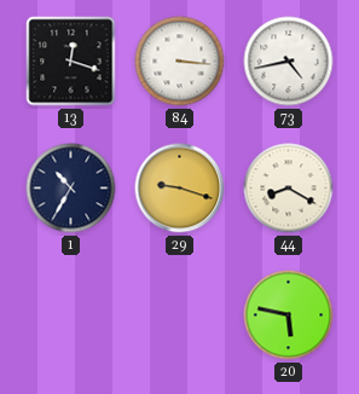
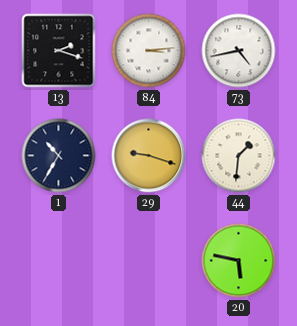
13: 12:18 -> 2:18 (59, 51)
84: 3:16 -> 3:14 (149, 51)
44: 8:20 -> 1:31 (239, 156)
